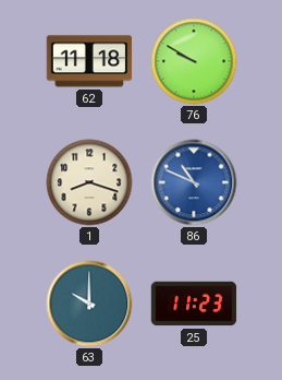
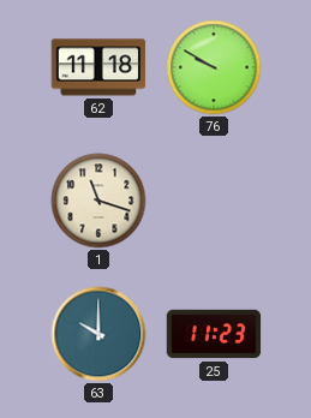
1: 8:18 -> 11:18 (98, 201)
86: 10:49 -> none (194, 182)
